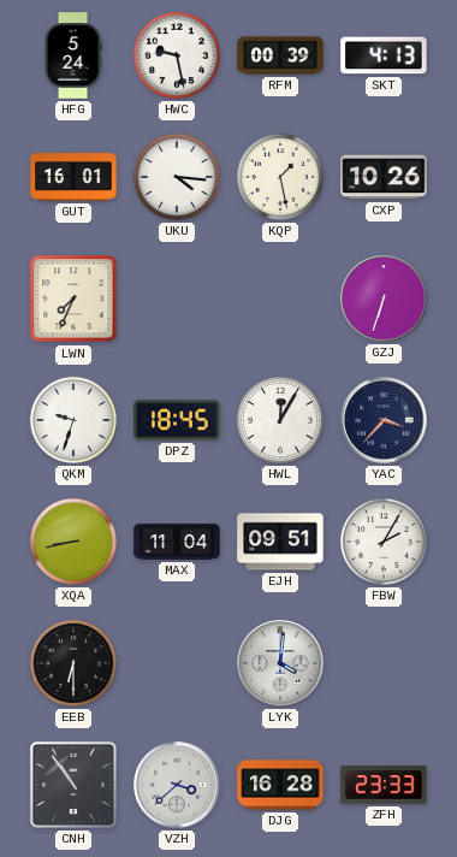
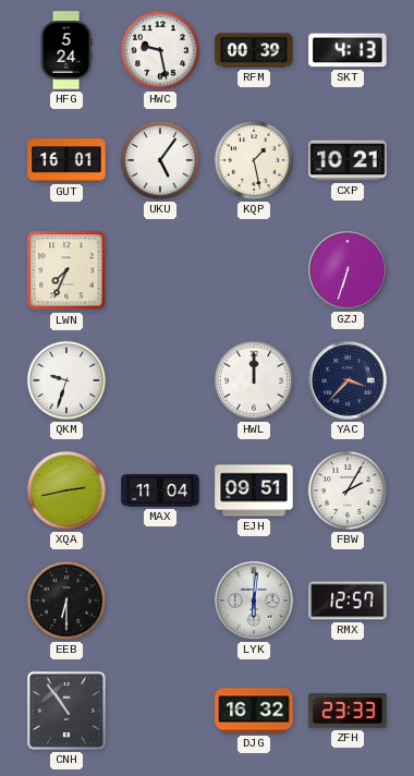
UKU: 4:16 -> 5:06 (160, 160)
CXP: 10:26 -> 10:21 (348, 160)
DPZ: 18:45 -> none (177, 420)
HWL: 12:05 -> 12:00 (254, 380)
XQA: 8:43 -> 2:43 (66, 490)
LYK: 4:01 -> 6:01 (254, 601)
RMX: none -> 12:57 (348, 601)
VZH: 3:38 -> none (177, 785)
DJG: 16:28 -> 16:32 (254, 711)
